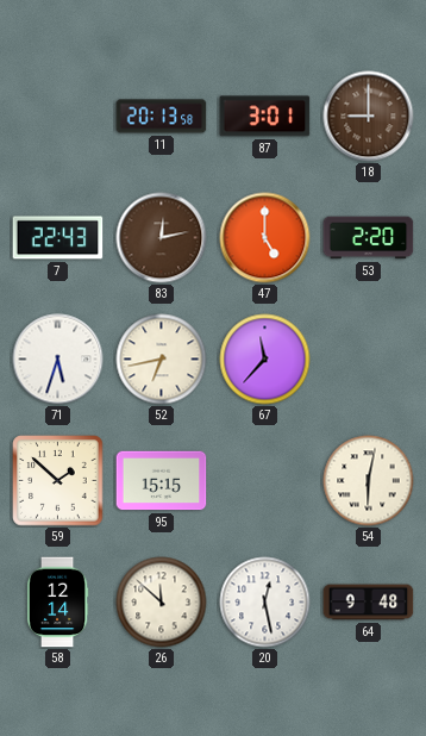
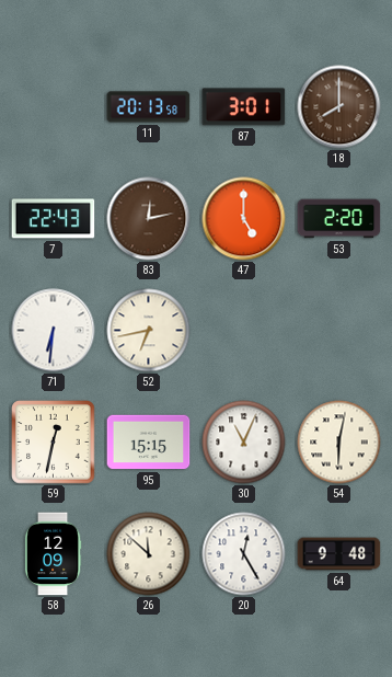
18: 9:00 -> 8:00 (339, 107)
71: 5:33 -> 6:31 (54, 331)
67: 11:37 -> none (265, 360)
59: 1:52 -> 12:32 (54, 443)
30: none -> 11:04 (244, 443)
58: 12:14 -> 12:09 (53, 554)
20: 12:28 -> 12:25 (244, 554)
